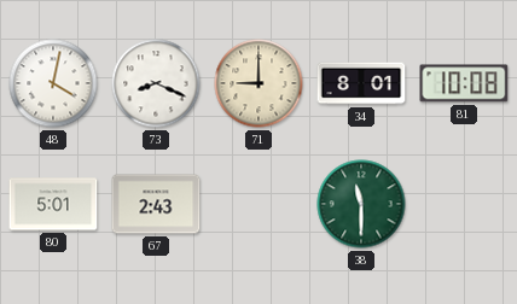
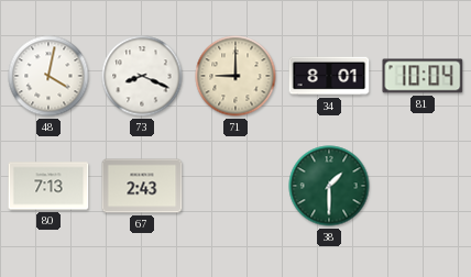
81: 10:08 -> 10:04 (423, 76)
80: 5:01 -> 7:13 (48, 186)
38: 11:30 -> 1:30 (329, 186)
